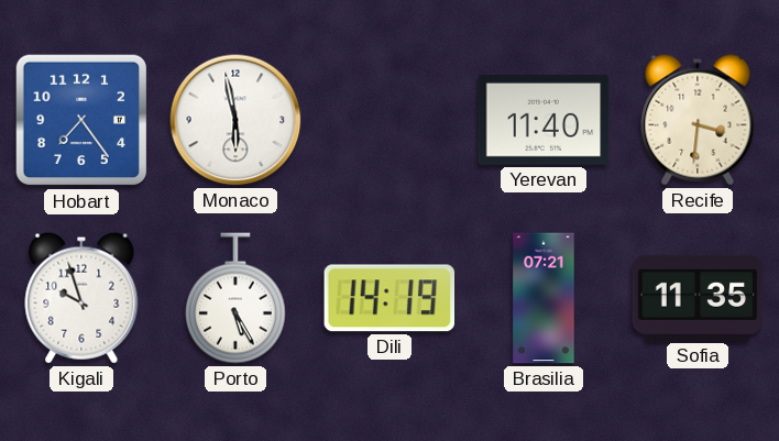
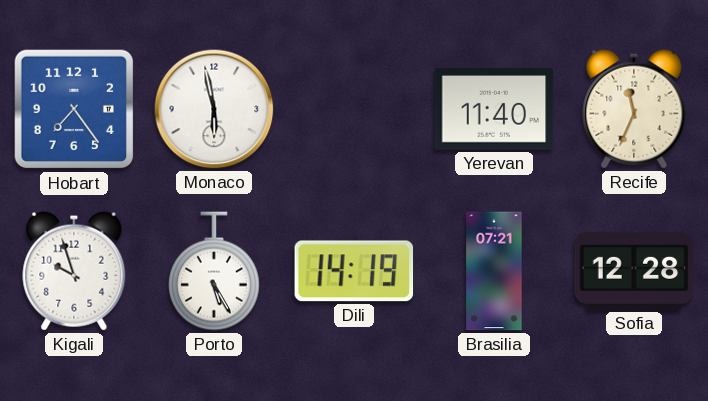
Recife: 3:31 -> 11:34 (634, 109)
Sofia: 11:35 -> 12:28 (634, 271)
